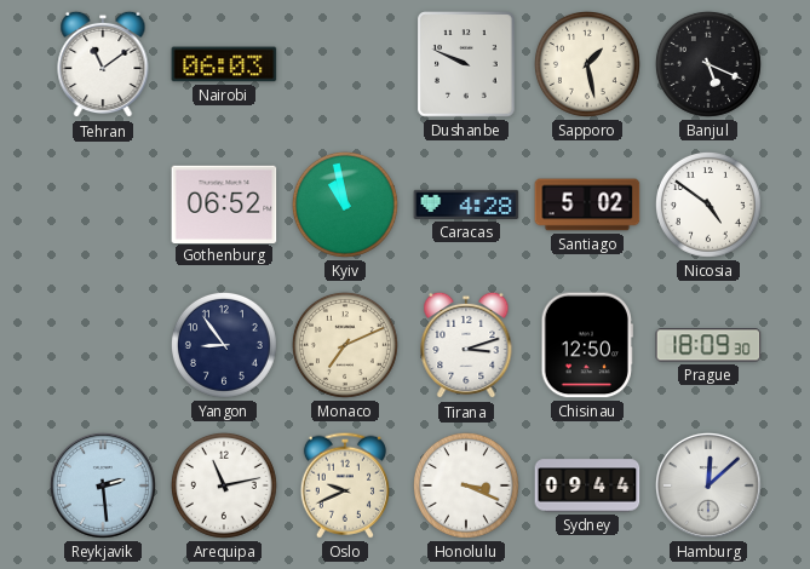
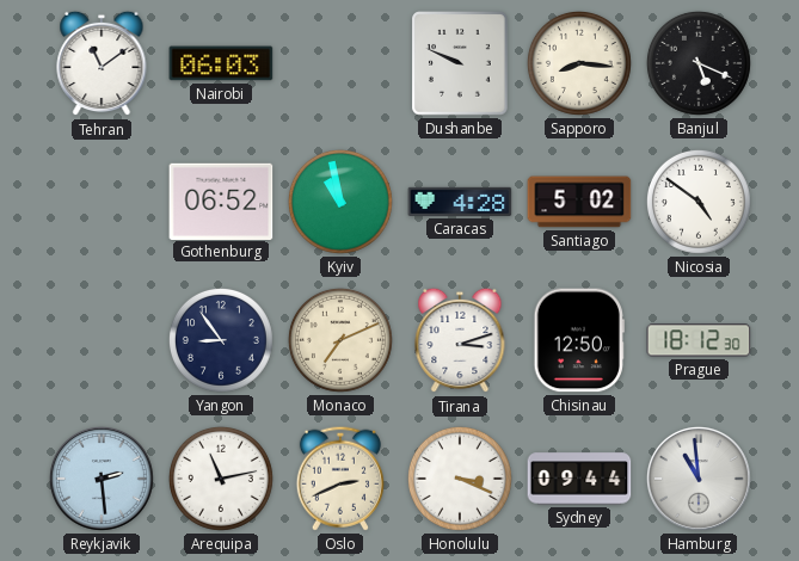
Sapporo: 1:28 -> 8:16 (579, 63)
Prague: 18:09 -> 18:12 (699, 340)
Oslo: 9:41 -> 2:41 (340, 479)
Hamburg: 12:08 -> 10:59 (699, 479)
